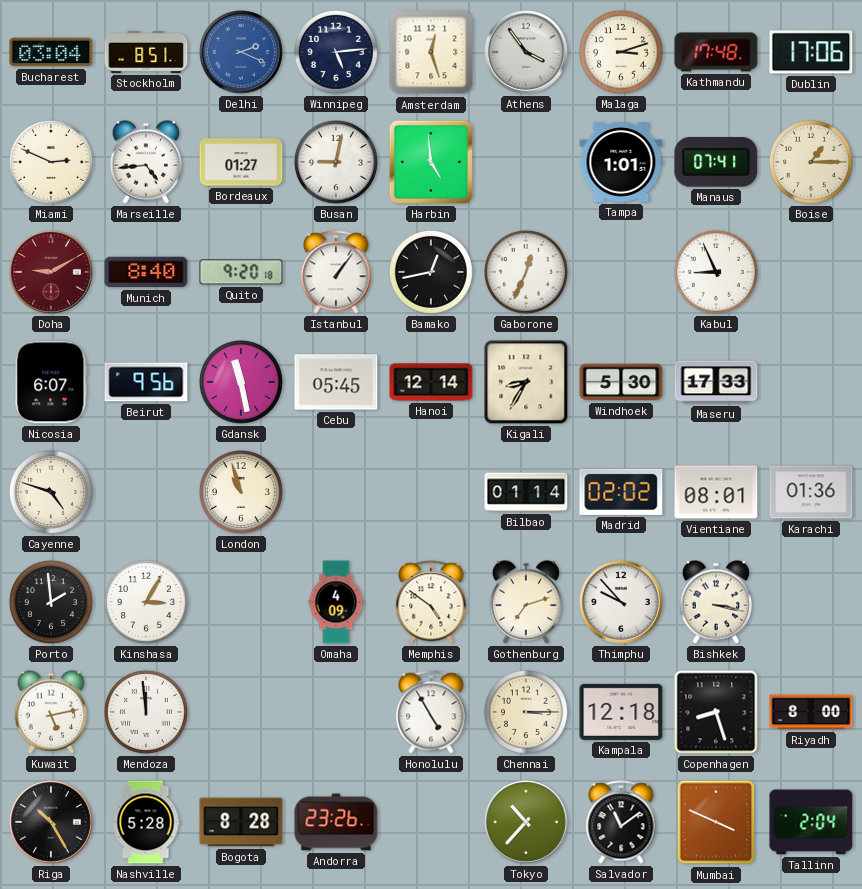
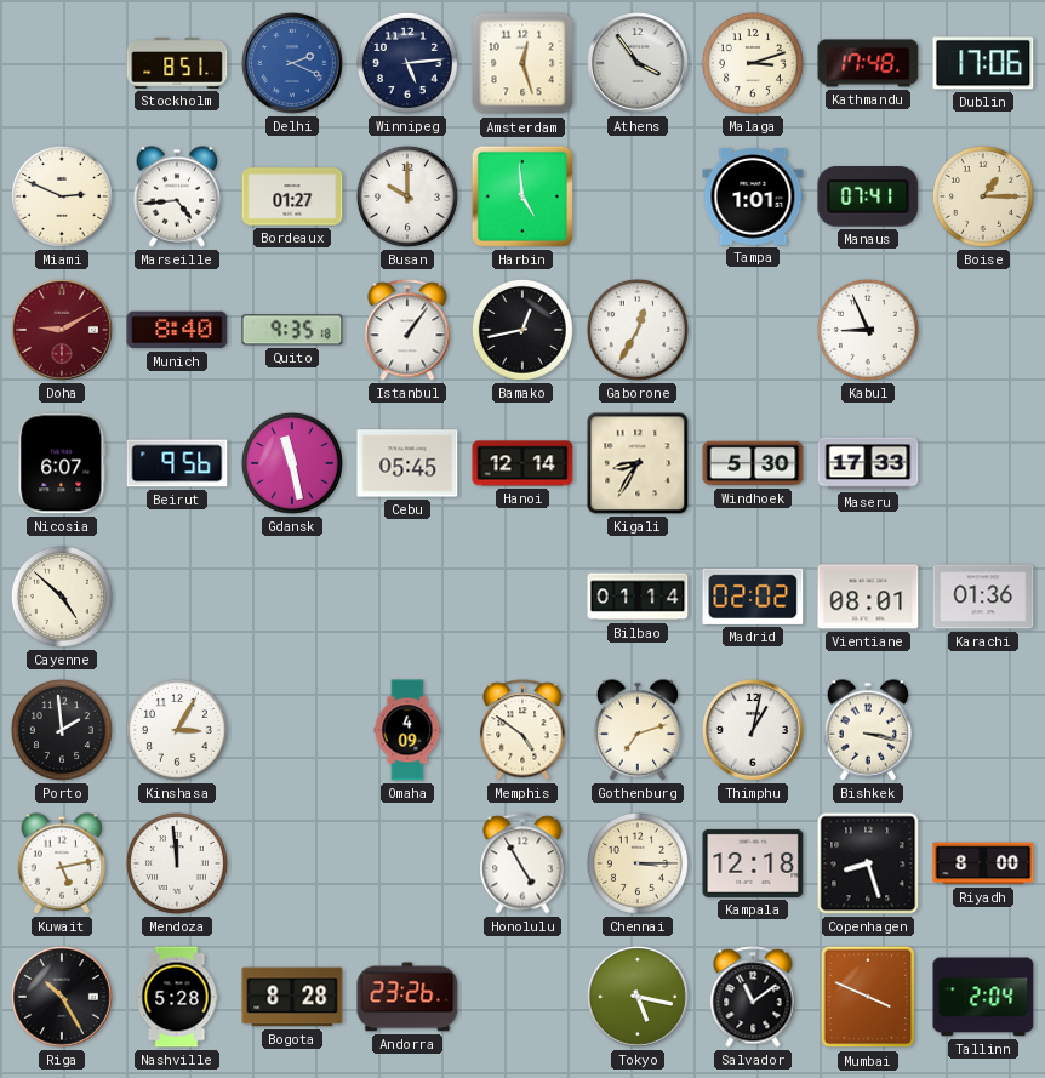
Bucharest: 03:04 -> none (51, 52)
Busan: 9:02 -> 10:00 (407, 196)
Quito: 9:20 -> 9:35 (292, 330)
Gaborone: 12:34 -> 12:35 (638, 330)
Cayenne: 4:48 -> 4:52 (62, 597)
London: 10:57 -> none (241, 492)
Thimphu: 9:53 -> 1:02 (754, 731)
Tokyo: 10:37 -> 5:17 (639, 998)
